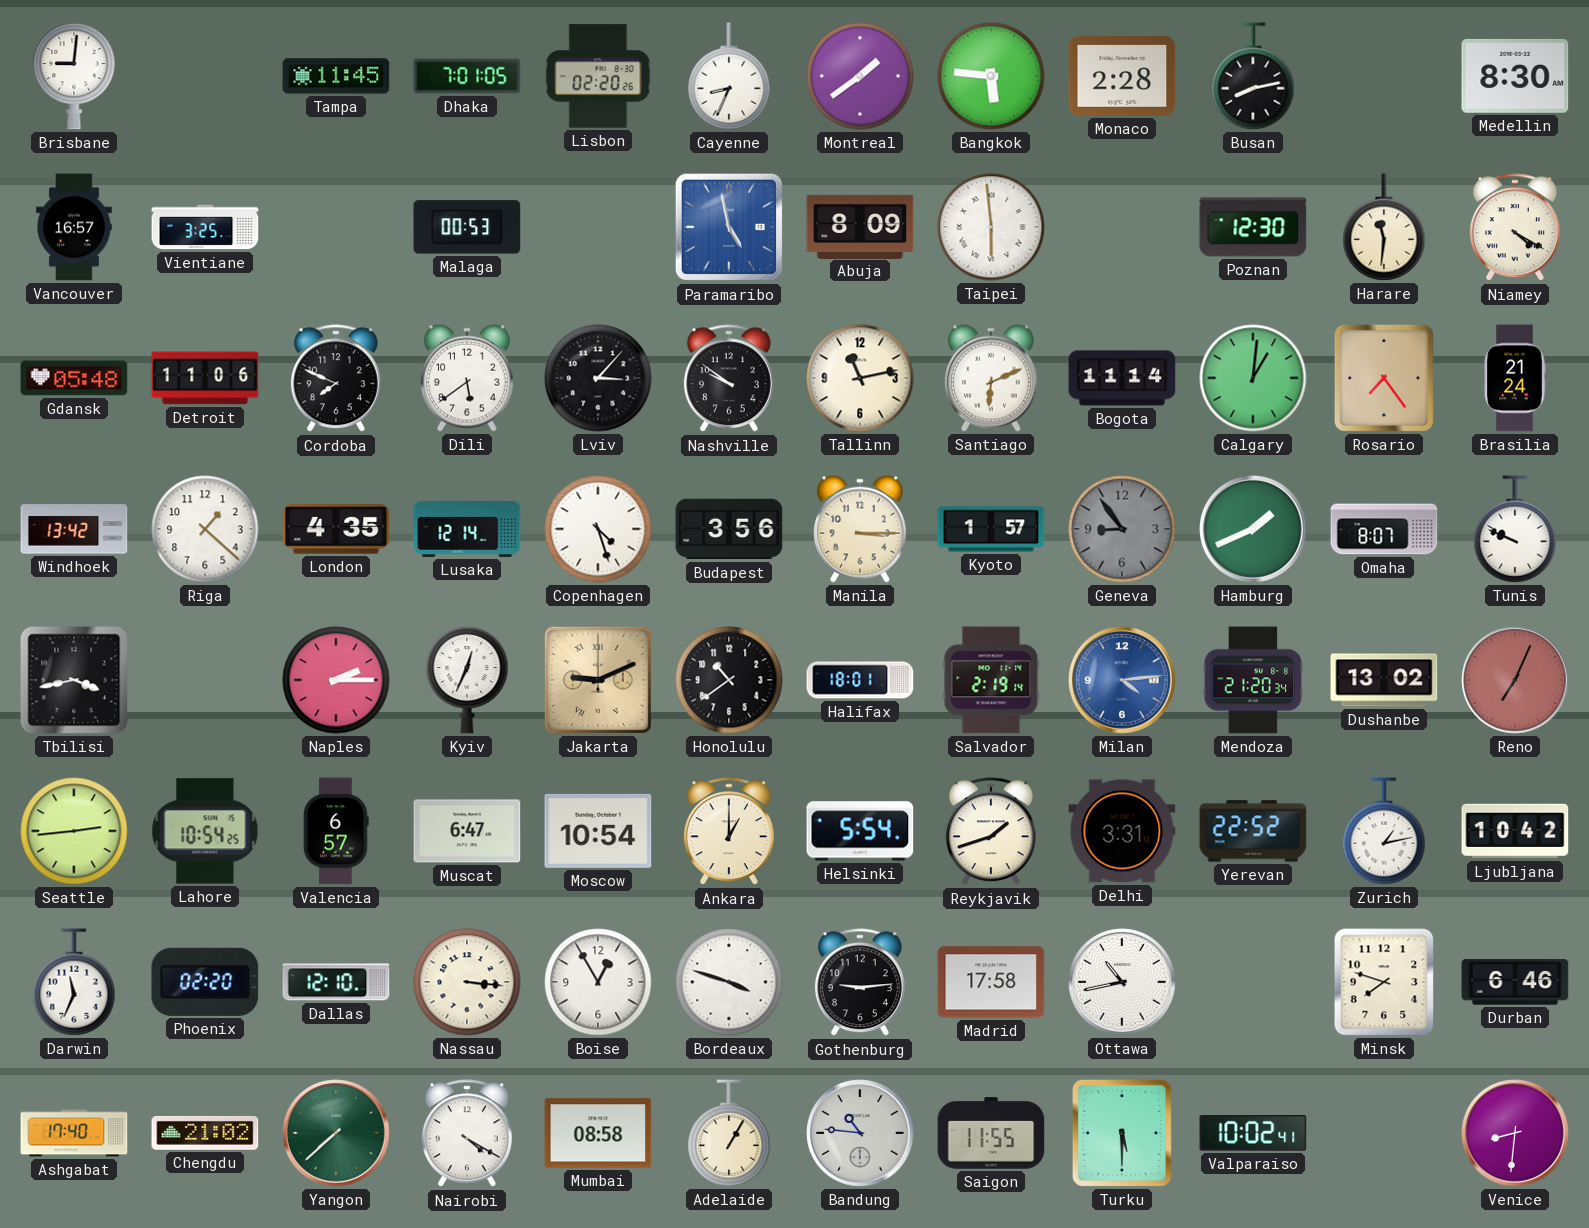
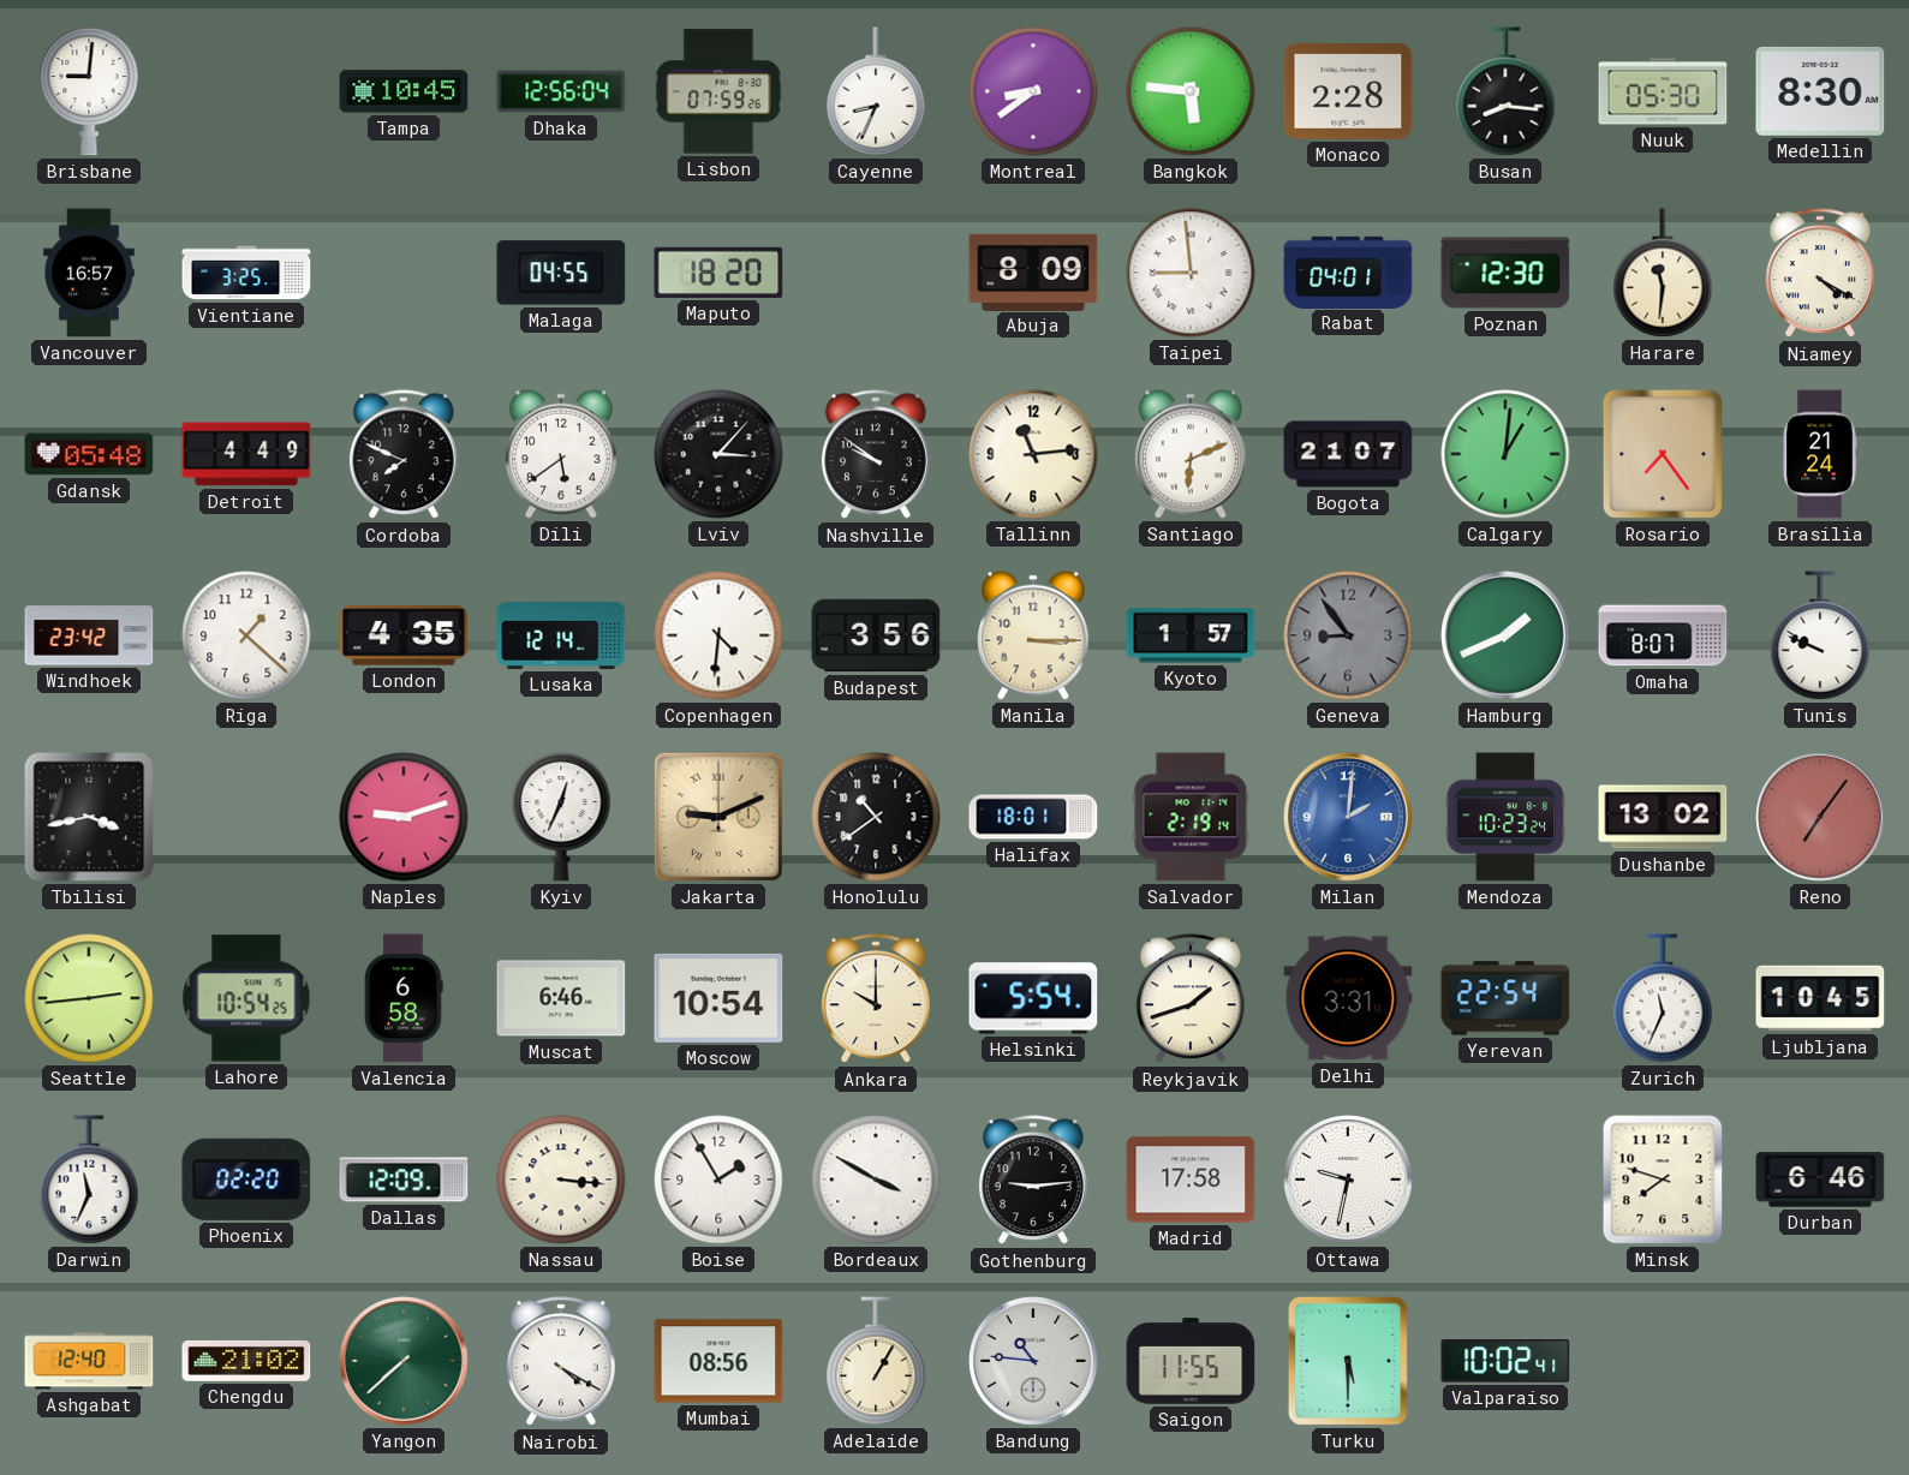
Tampa: 11:45 -> 10:45 (404, 91)
Dhaka: 7:01 -> 12:56 (561, 91)
Lisbon: 02:20 -> 07:59 (718, 91)
Montreal: 1:39 -> 8:39 (1033, 91)
Busan: 8:13 -> 8:16 (1505, 91)
Nuuk: none -> 05:30 (1663, 91)
Malaga: 00:53 -> 04:55 (561, 273)
Maputo: none -> 18:20 (718, 273)
Paramaribo: 4:58 -> none (729, 227)
Taipei: 5:59 -> 8:59 (1191, 273)
Rabat: none -> 04:01 (1348, 271)
Detroit: 11:06 -> 4:49 (246, 454)
Tallinn: 11:13 -> 11:14 (1033, 454)
Bogota: 11:14 -> 21:07 (1348, 454)
Windhoek: 13:42 -> 23:42 (89, 635)
Copenhagen: 4:27 -> 4:31 (718, 635)
Naples: 2:15 -> 9:12 (404, 817)
Milan: 4:14 -> 2:01 (1348, 817)
Mendoza: 21:20 -> 10:23 (1505, 817)
Reno: 7:04 -> 7:06 (1820, 817)
Valencia: 6:57 -> 6:58 (404, 998)
Muscat: 6:47 -> 6:46 (561, 998)
Ankara: 1:00 -> 10:00 (876, 999)
Yerevan: 22:52 -> 22:54 (1505, 998)
Zurich: 1:13 -> 11:34 (1663, 998)
Ljubljana: 10:42 -> 10:45 (1820, 998)
Dallas: 12:10 -> 12:09 (404, 1180)
Boise: 12:55 -> 1:55 (718, 1180)
Bordeaux: 3:48 -> 3:50 (876, 1180)
Ottawa: 10:43 -> 9:32 (1348, 1180)
Ashgabat: 17:40 -> 12:40 (89, 1361)
Mumbai: 08:58 -> 08:56 (718, 1361)
Venice: 8:31 -> none (1515, 1133)
